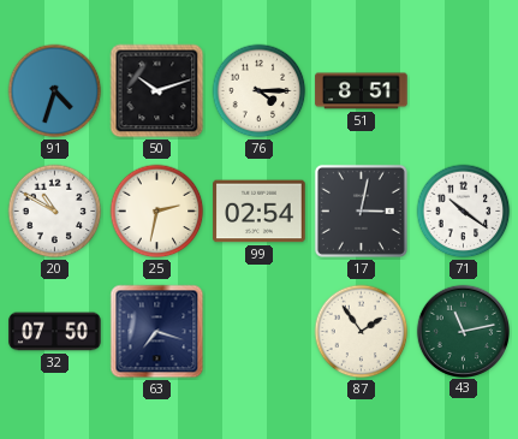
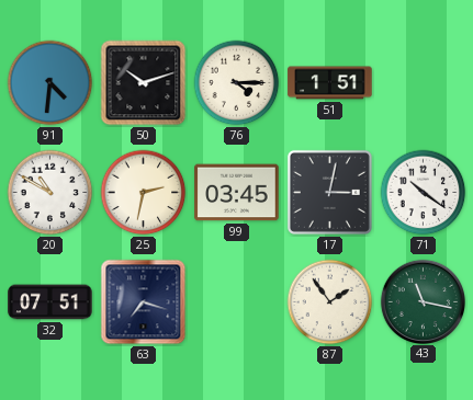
91: 4:33 -> 4:31 (50, 83)
51: 8:51 -> 1:51 (330, 83)
99: 02:54 -> 03:45 (237, 193)
32: 07:50 -> 07:51 (50, 302)
43: 11:13 -> 11:17 (423, 301)
